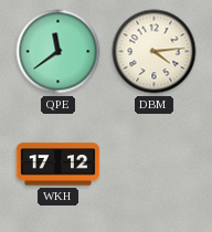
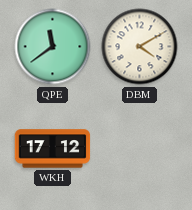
DBM: 4:14 -> 4:10 (140, 47)
